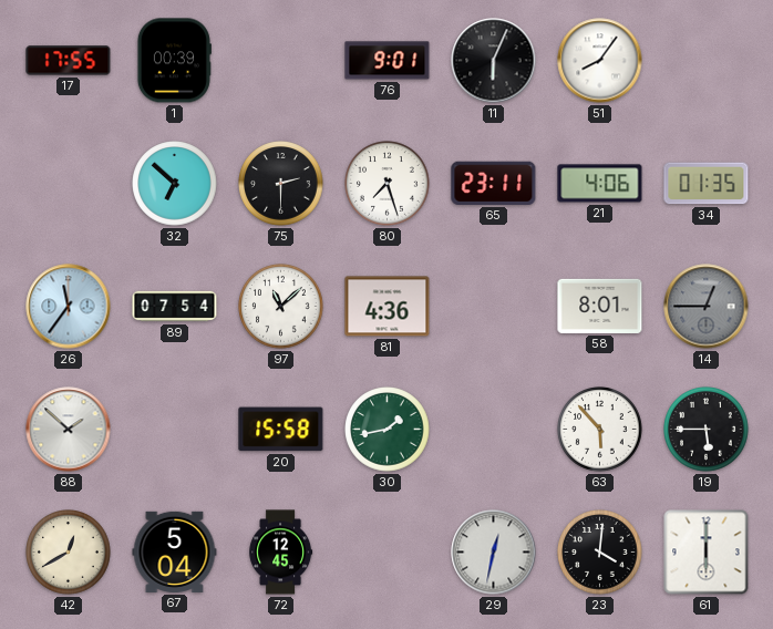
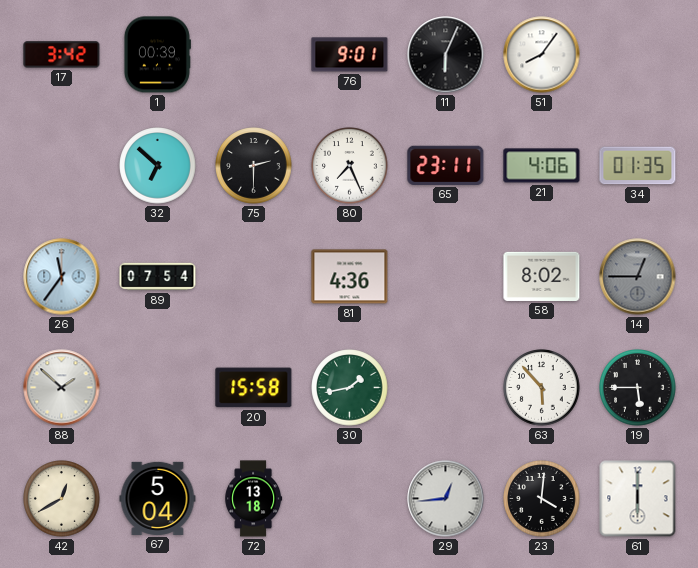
17: 17:55 -> 3:42 (62, 55)
80: 7:27 -> 7:26 (350, 166)
97: 11:08 -> none (281, 307)
58: 8:01 -> 8:02 (542, 276)
72: 12:45 -> 13:18 (254, 499)
29: 12:32 -> 12:44 (446, 499)
